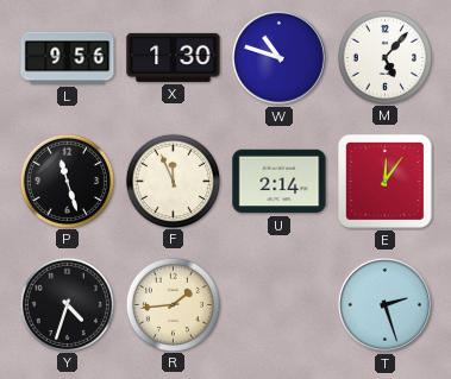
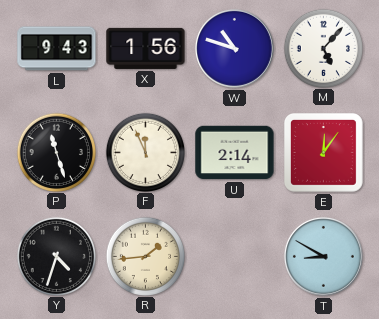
L: 9:56 -> 9:43 (57, 49)
X: 1:30 -> 1:56 (146, 48)
T: 2:27 -> 8:50 (323, 256)
